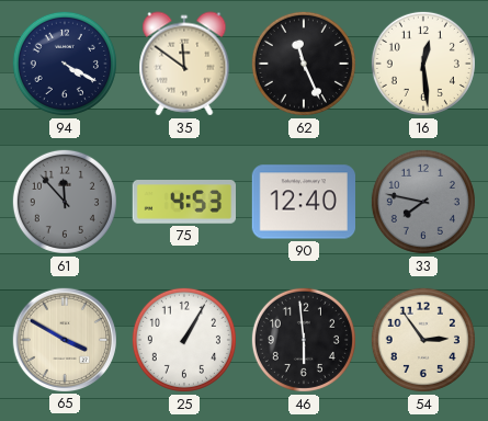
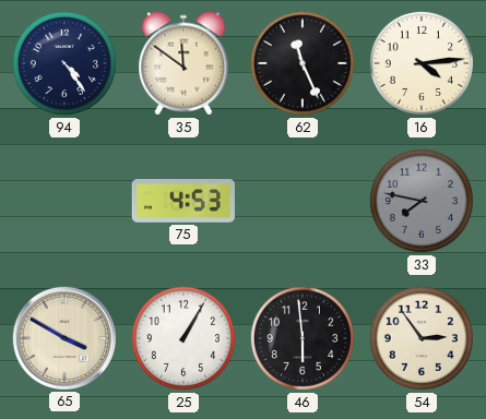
94: 4:20 -> 4:24 (64, 63)
16: 12:29 -> 4:14 (422, 63)
61: 11:53 -> none (65, 202)
90: 12:40 -> none (303, 202)
